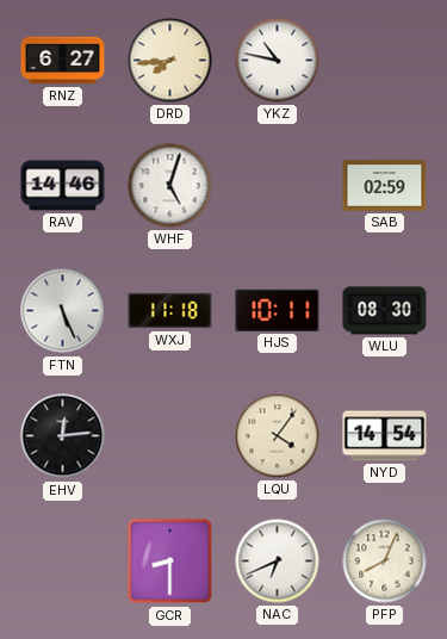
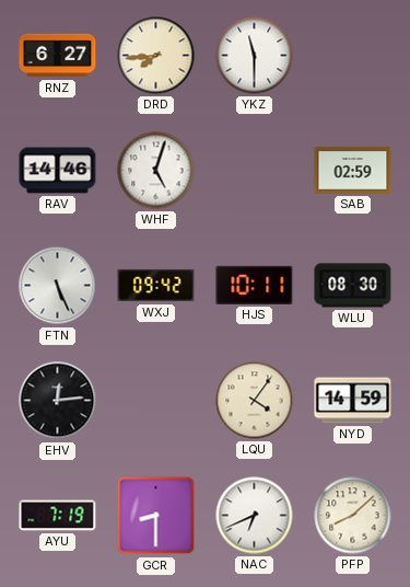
YKZ: 10:47 -> 11:30 (255, 56)
WXJ: 11:18 -> 09:42 (156, 286)
NYD: 14:54 -> 14:59 (353, 401)
AYU: none -> 7:19 (58, 516)
PFP: 8:04 -> 8:08 (353, 516)
